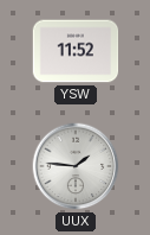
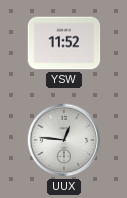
UUX: 1:46 -> 12:46 (64, 140)
